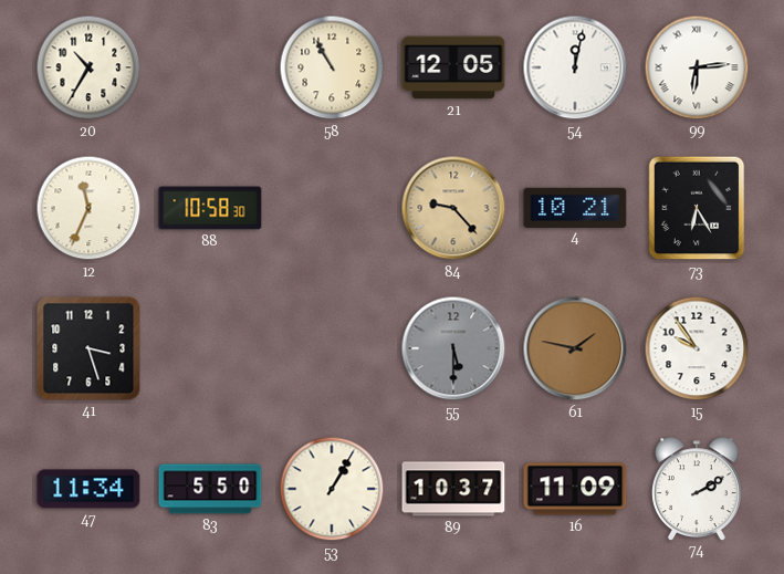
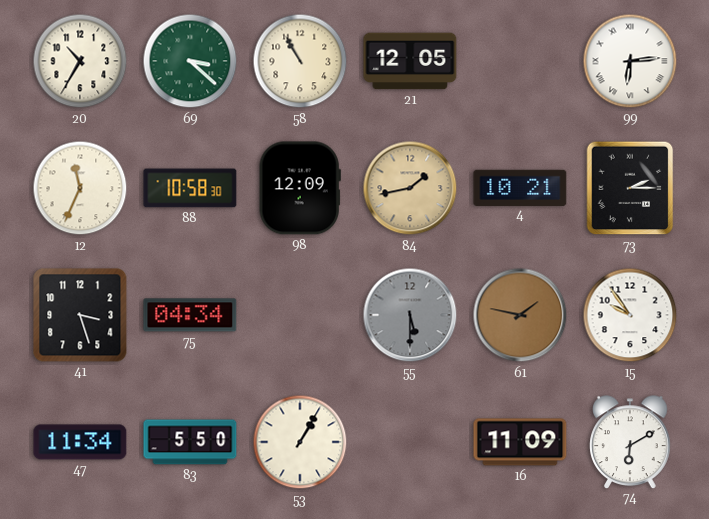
69: none -> 3:22 (190, 61)
54: 12:02 -> none (575, 67)
98: none -> 12:09 (300, 188)
84: 9:23 -> 1:43 (410, 188)
73: 6:25 -> 2:15 (630, 188)
75: none -> 04:34 (190, 315)
89: 10:37 -> none (453, 489)
74: 2:10 -> 6:10 (630, 442)
